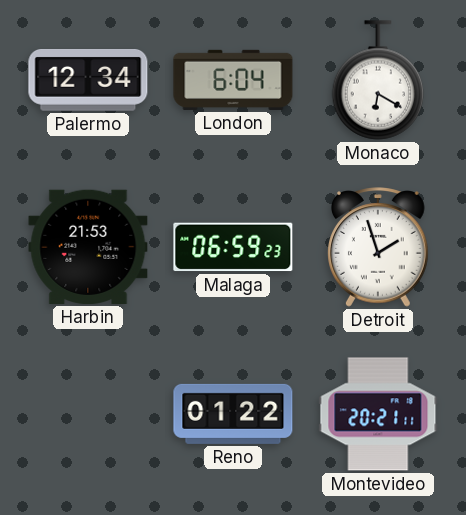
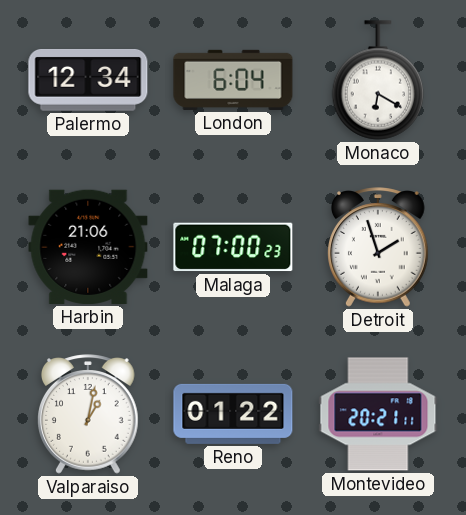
Harbin: 21:53 -> 21:06 (88, 247)
Malaga: 06:59 -> 07:00 (233, 247)
Valparaiso: none -> 1:02 (89, 414)
